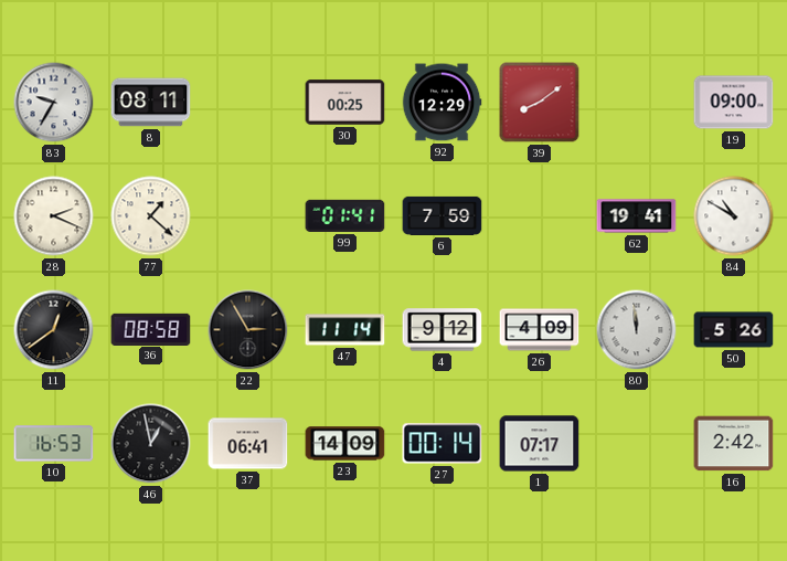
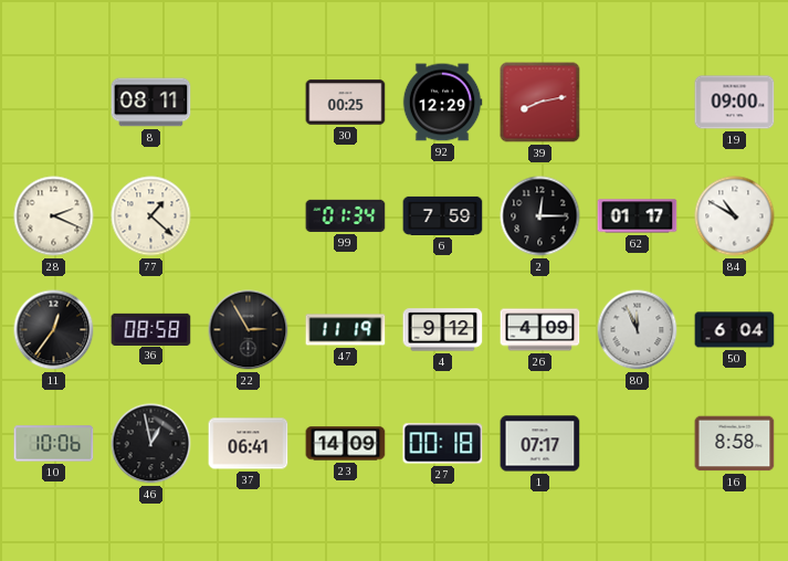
83: 9:35 -> none (54, 103)
39: 8:09 -> 8:13 (540, 103)
99: 01:41 -> 01:34 (346, 215)
2: none -> 12:15 (540, 216)
62: 19:41 -> 01:17 (638, 216)
11: 12:39 -> 12:36 (54, 330)
47: 11:14 -> 11:19 (346, 330)
80: 11:59 -> 11:56 (638, 330)
50: 5:26 -> 6:04 (735, 330)
10: 16:53 -> 10:06 (54, 444)
27: 00:14 -> 00:18 (443, 444)
16: 2:42 -> 8:58 (735, 444)
